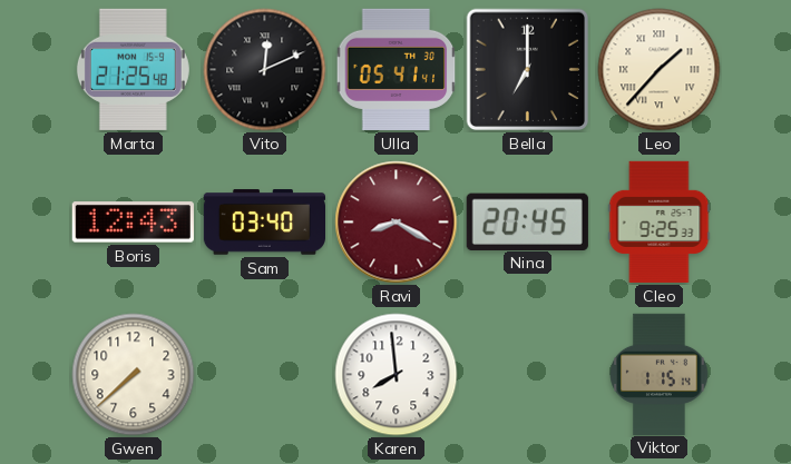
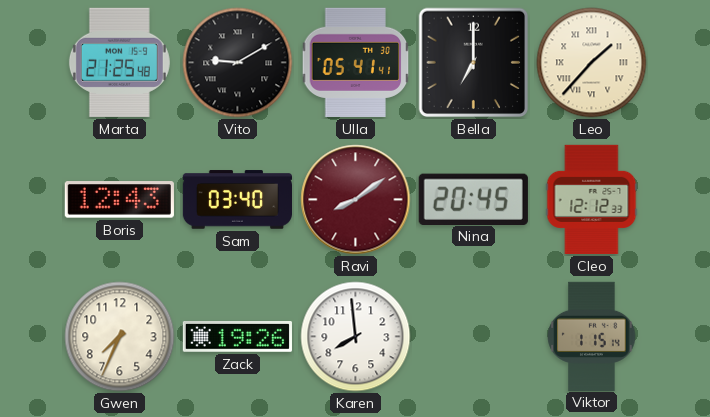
Vito: 12:11 -> 9:10 (238, 63)
Ravi: 8:20 -> 8:09 (356, 200)
Cleo: 9:25 -> 12:12 (592, 199)
Gwen: 7:38 -> 7:34 (120, 337)
Zack: none -> 19:26 (237, 337)
